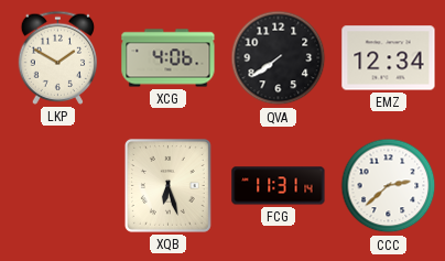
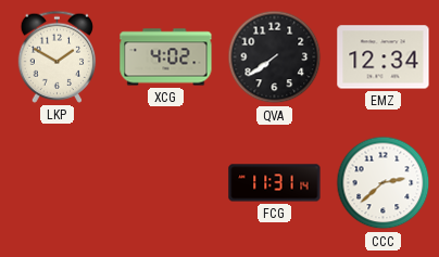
XCG: 4:06 -> 4:02 (166, 57)
XQB: 6:27 -> none (167, 185)
